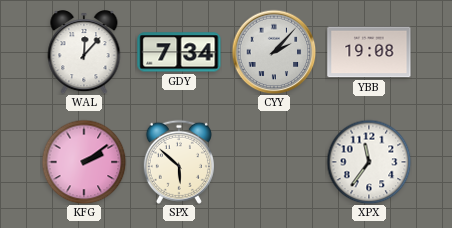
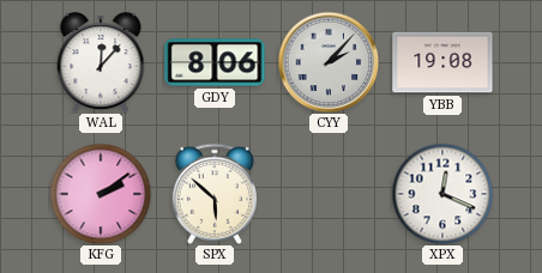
GDY: 7:34 -> 8:06 (215, 62)
XPX: 11:36 -> 12:19 (442, 194)
